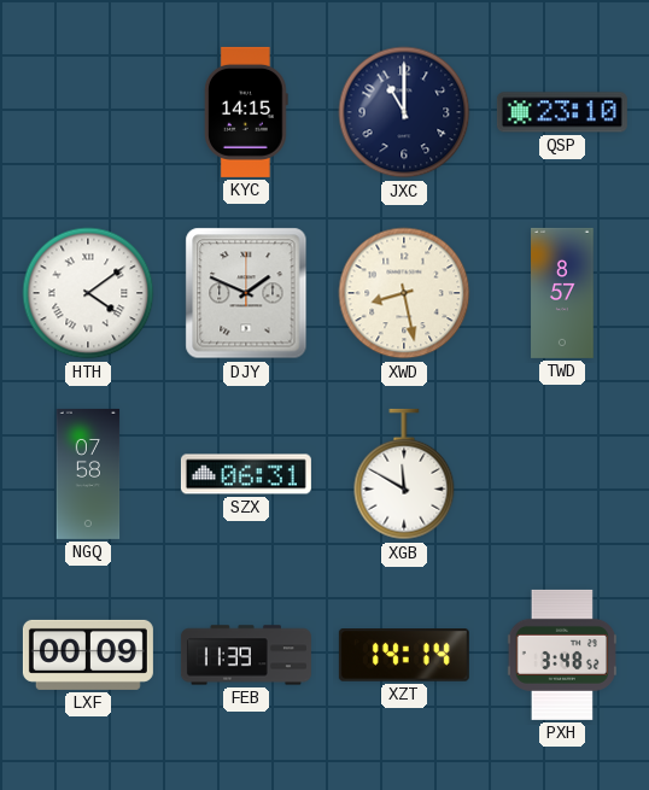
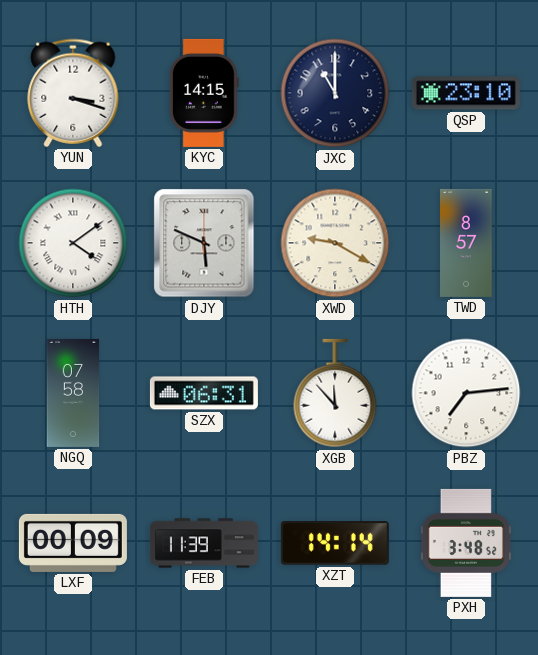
YUN: none -> 3:18 (73, 93)
DJY: 1:49 -> 5:49 (204, 243)
XWD: 8:28 -> 9:20 (335, 243)
XGB: 11:50 -> 11:53 (335, 393)
PBZ: none -> 7:14 (466, 393)
